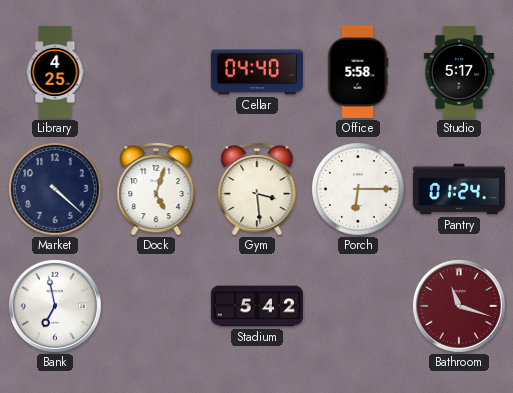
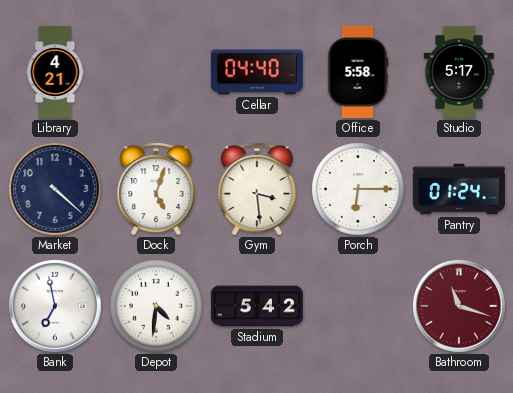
Library: 4:25 -> 4:21 (55, 72)
Depot: none -> 4:31 (157, 307)
